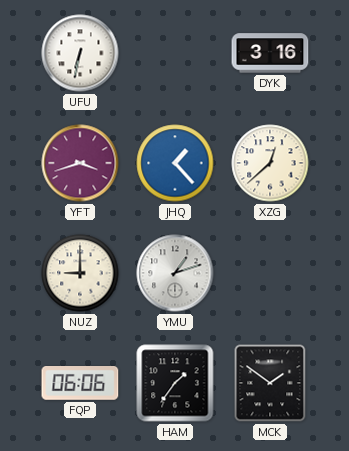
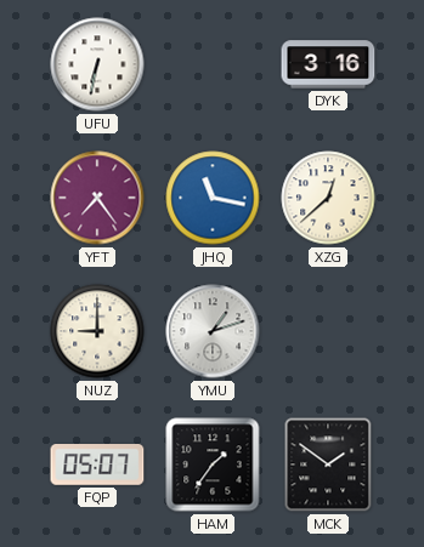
YFT: 3:42 -> 7:24 (97, 198)
JHQ: 1:23 -> 11:17 (213, 198)
FQP: 06:06 -> 05:07 (97, 466)
